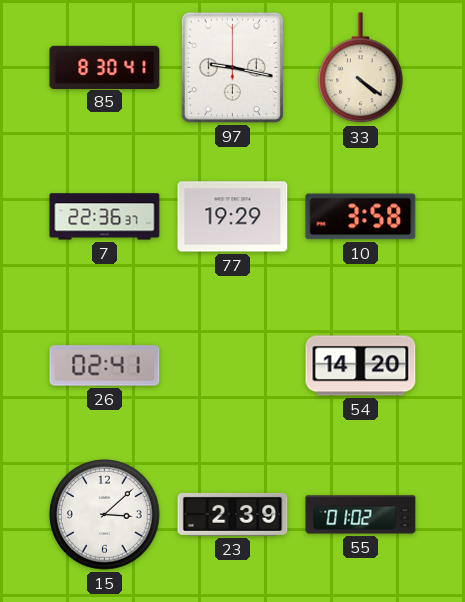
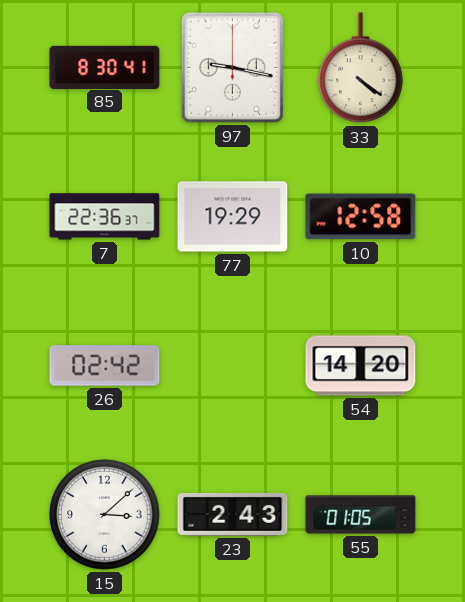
10: 3:58 -> 12:58 (361, 217)
26: 02:41 -> 02:42 (105, 366)
23: 2:39 -> 2:43 (233, 514)
55: 01:02 -> 01:05 (361, 515)
